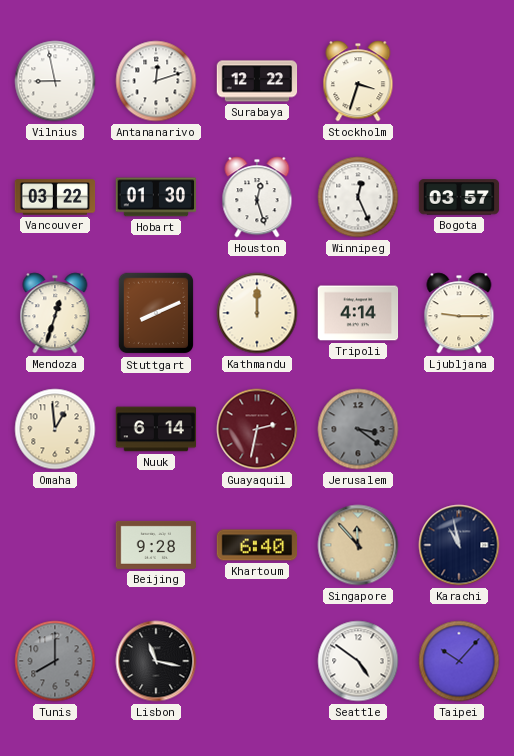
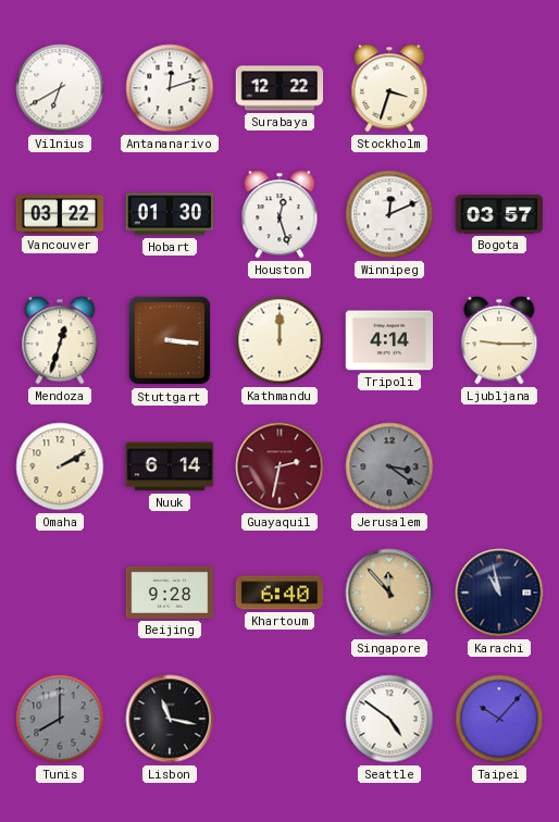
Vilnius: 8:58 -> 6:40 (60, 88)
Winnipeg: 12:26 -> 12:11 (389, 214)
Stuttgart: 8:11 -> 3:16 (170, 340)
Omaha: 12:59 -> 2:10 (60, 466)
